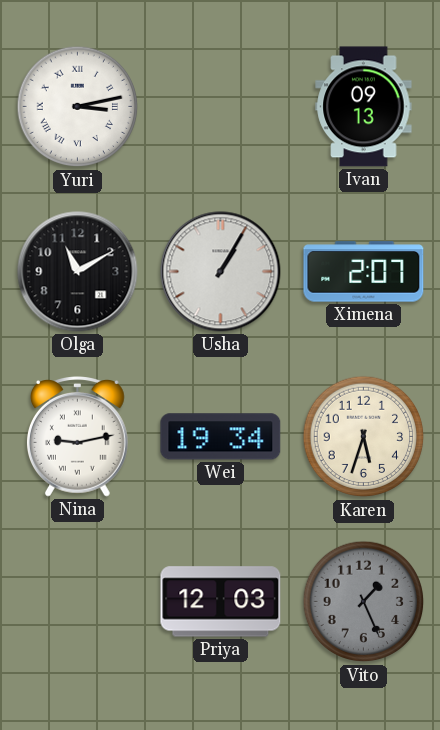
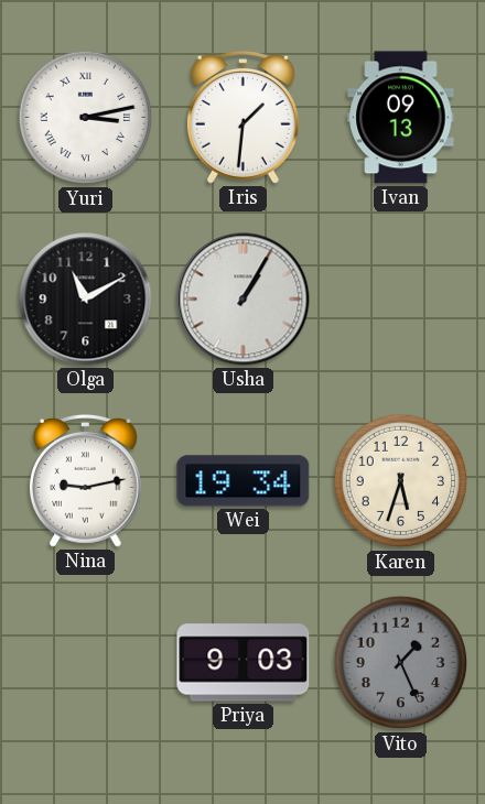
Iris: none -> 1:31 (242, 118)
Ximena: 2:07 -> none (364, 272)
Priya: 12:03 -> 9:03 (244, 663)
